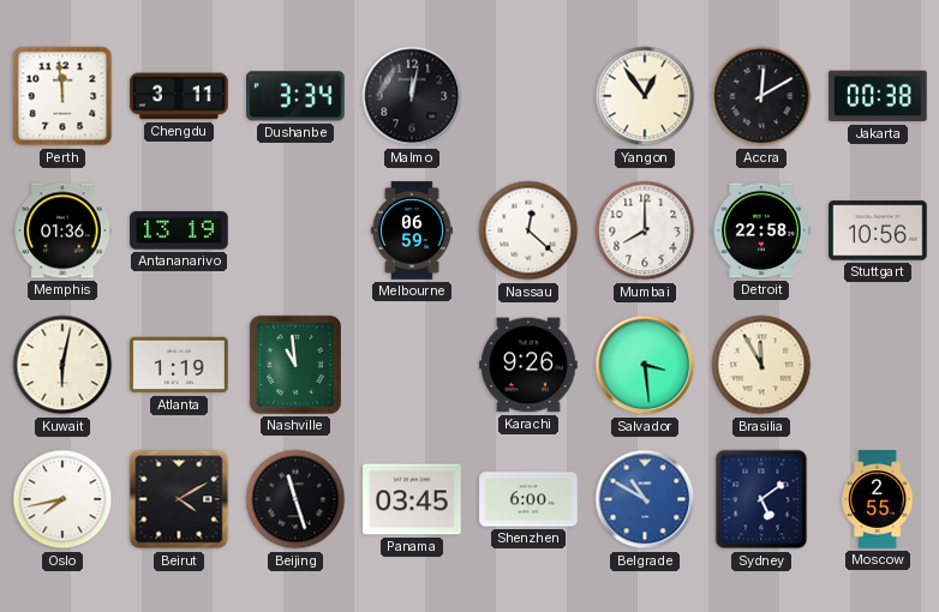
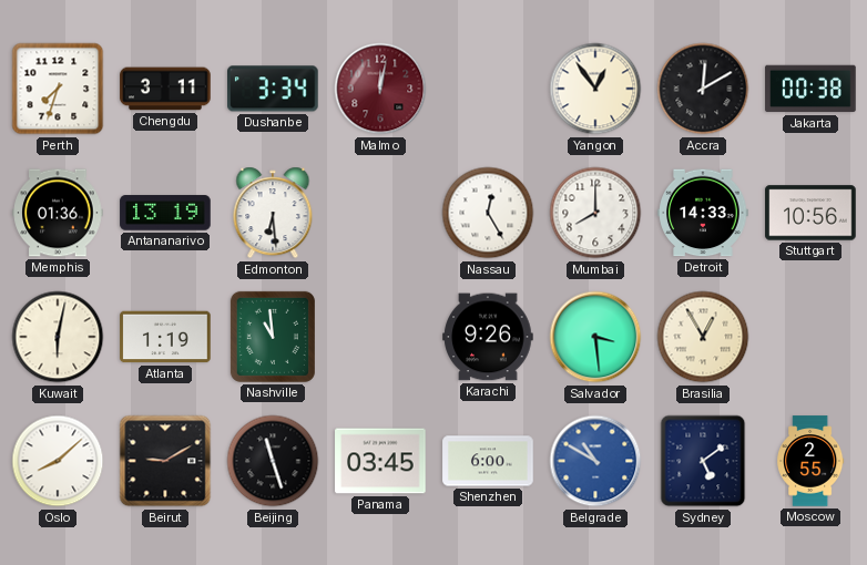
Perth: 11:59 -> 7:33 (58, 89)
Malmo dial: black -> burgundy (380, 89)
Edmonton: none -> 6:29 (273, 213)
Melbourne: 06:59 -> none (412, 230)
Nassau: 12:22 -> 12:25 (488, 213)
Detroit: 22:58 -> 14:33 (703, 213)
Brasilia: 11:55 -> 12:55 (703, 337)
Oslo: 7:43 -> 8:08 (58, 461)
Beirut: 4:10 -> 9:10 (165, 461)
